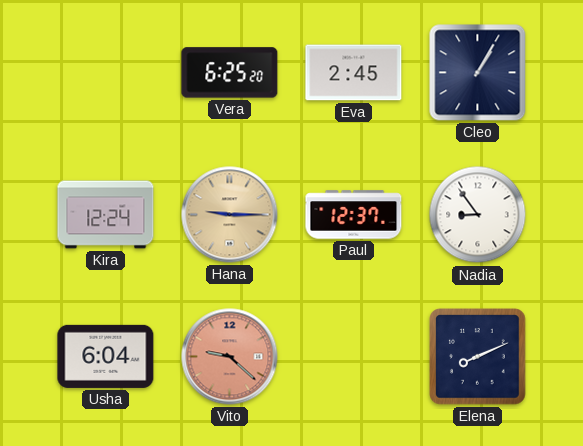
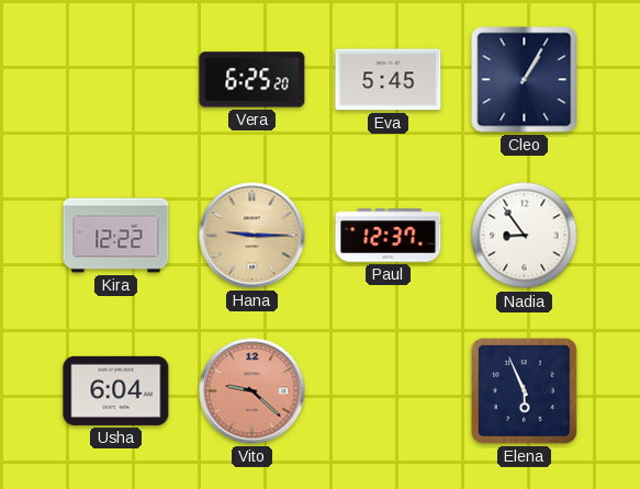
Eva: 2:45 -> 5:45 (389, 80)
Kira: 12:24 -> 12:22 (116, 236)
Elena: 8:11 -> 5:56 (525, 391)
